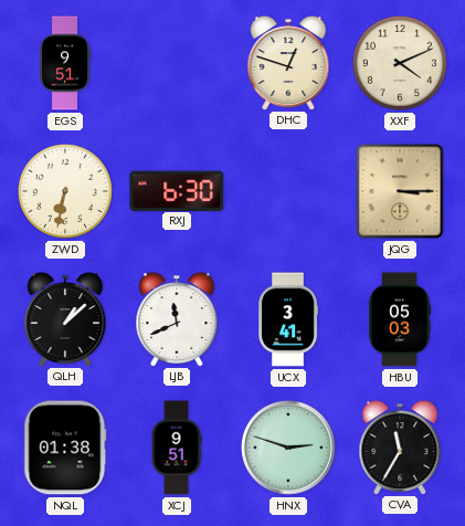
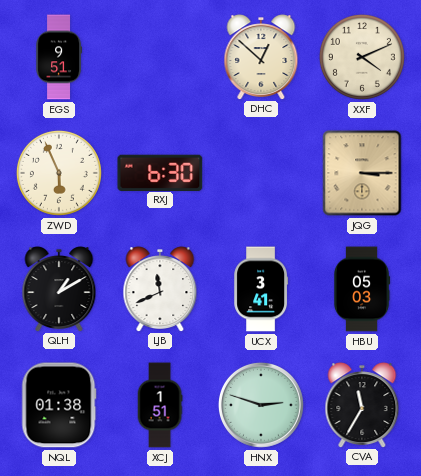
DHC: 12:48 -> 12:52 (261, 57)
ZWD: 6:32 -> 5:56 (59, 173)
QLH: 1:08 -> 1:10 (59, 289)
XCJ: 9:51 -> 1:51 (160, 405)
